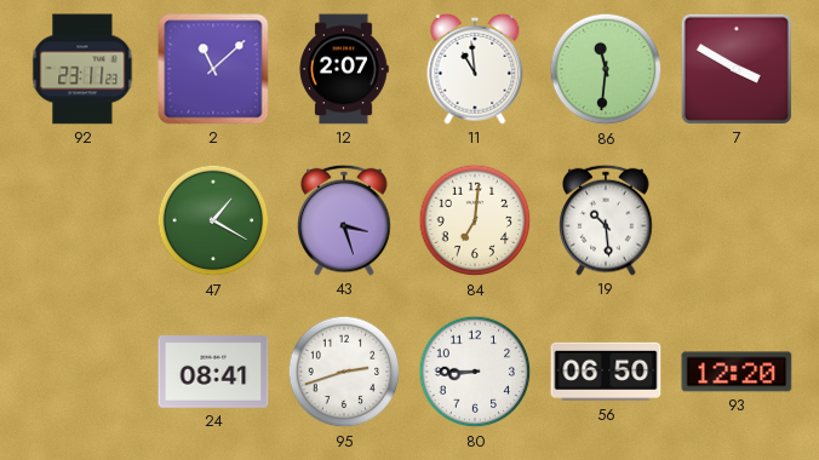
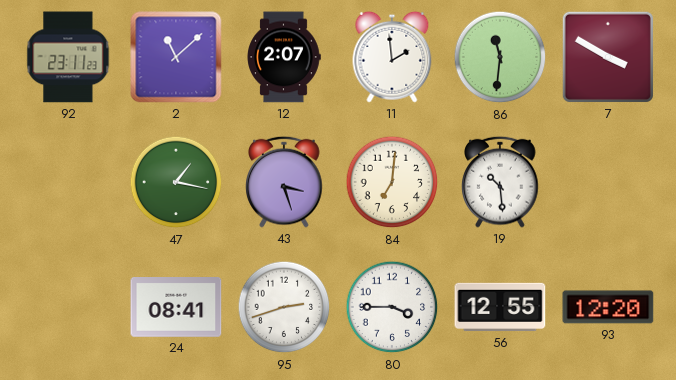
11: 10:59 -> 1:59 (392, 57)
47: 1:20 -> 1:17 (176, 182)
80: 8:45 -> 3:45 (392, 307)
56: 06:50 -> 12:55 (500, 307)
